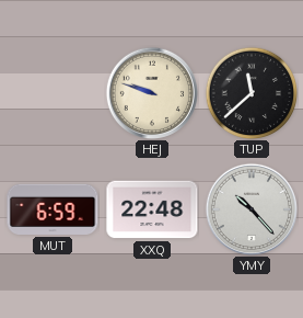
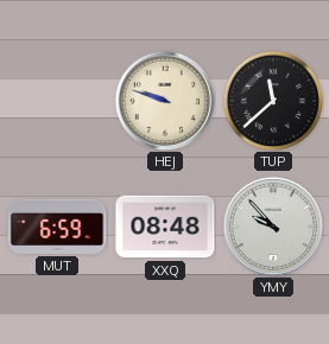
XXQ: 22:48 -> 08:48 (165, 227)
YMY: 10:23 -> 9:53 (273, 227)
